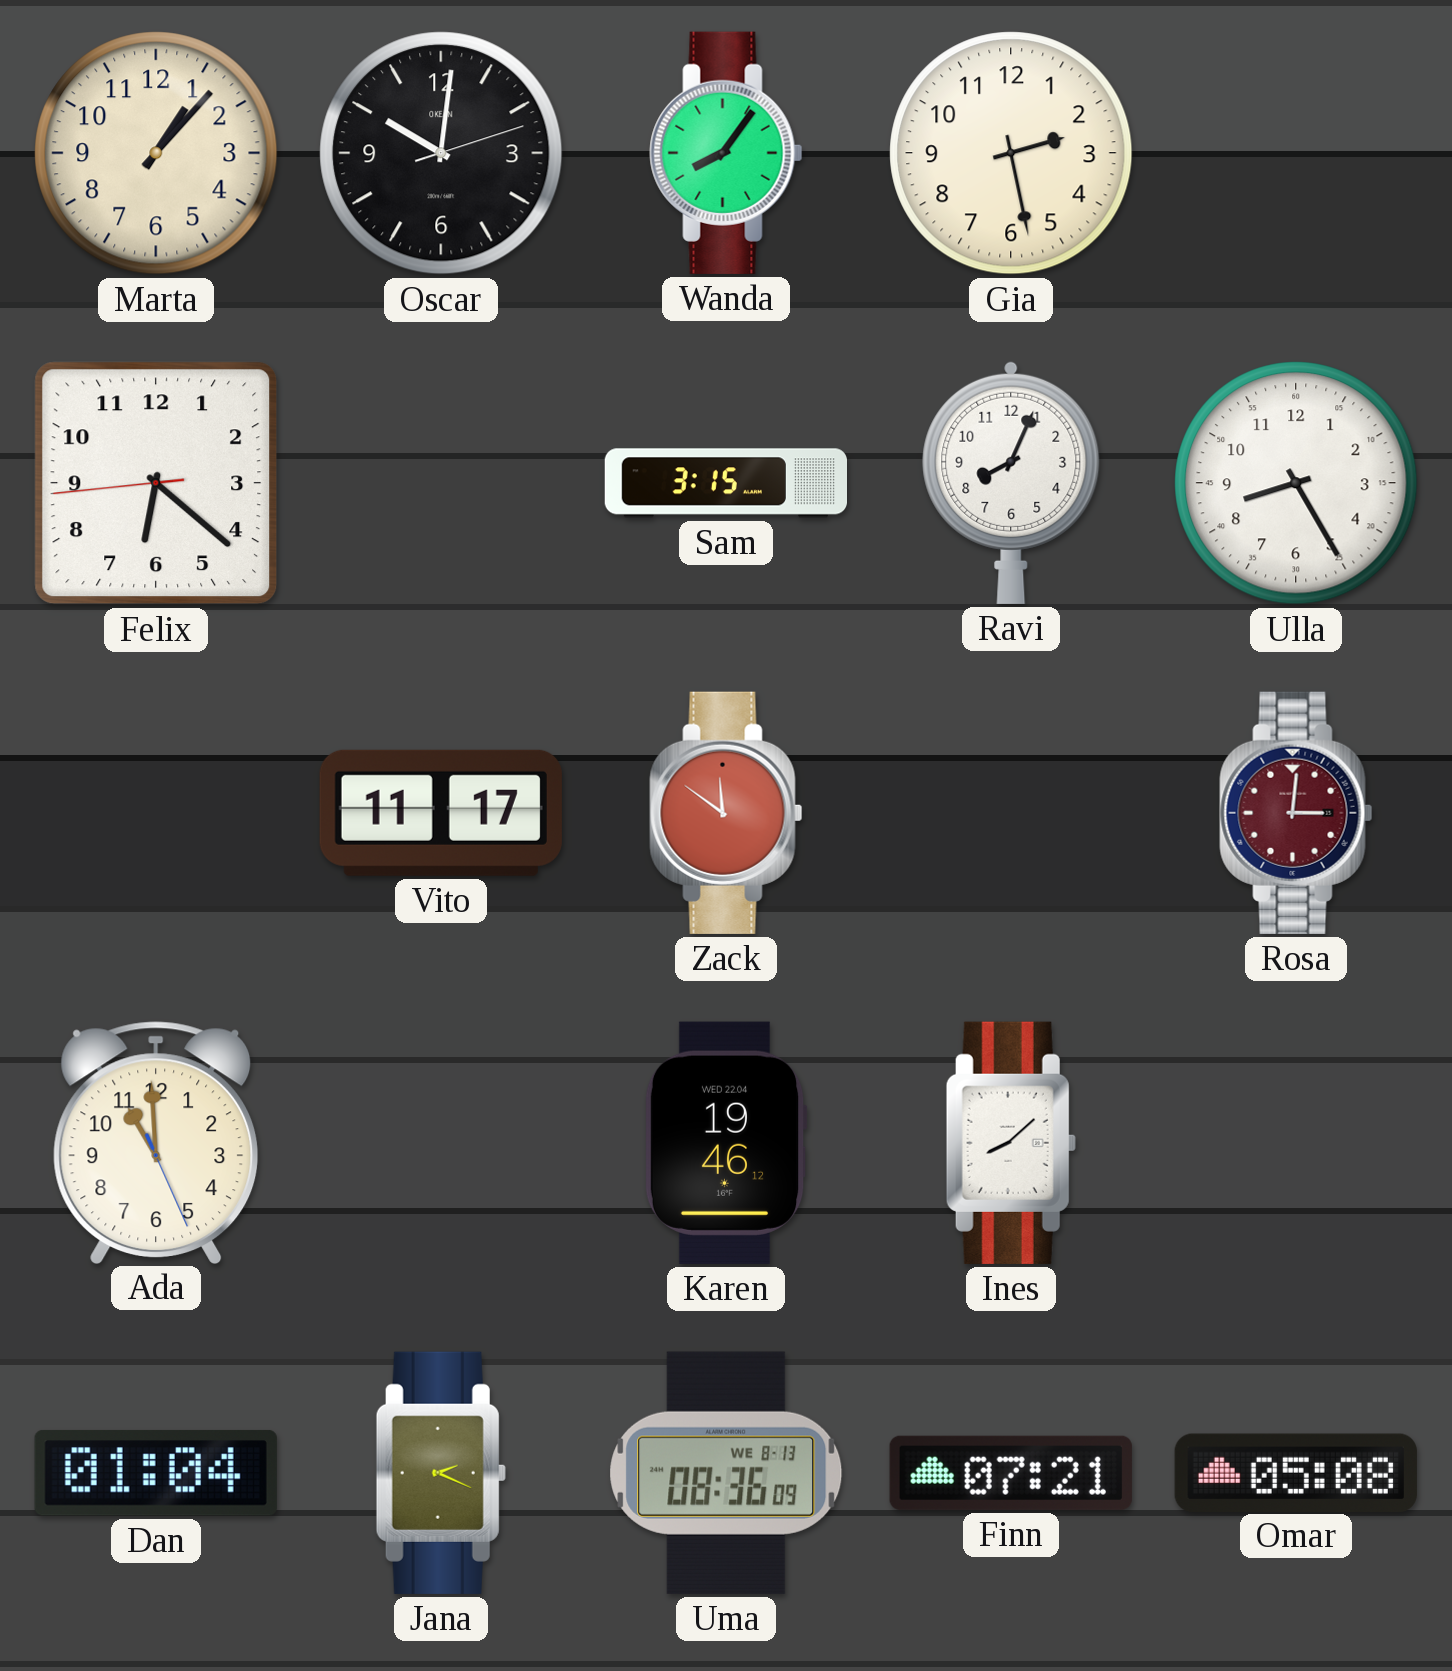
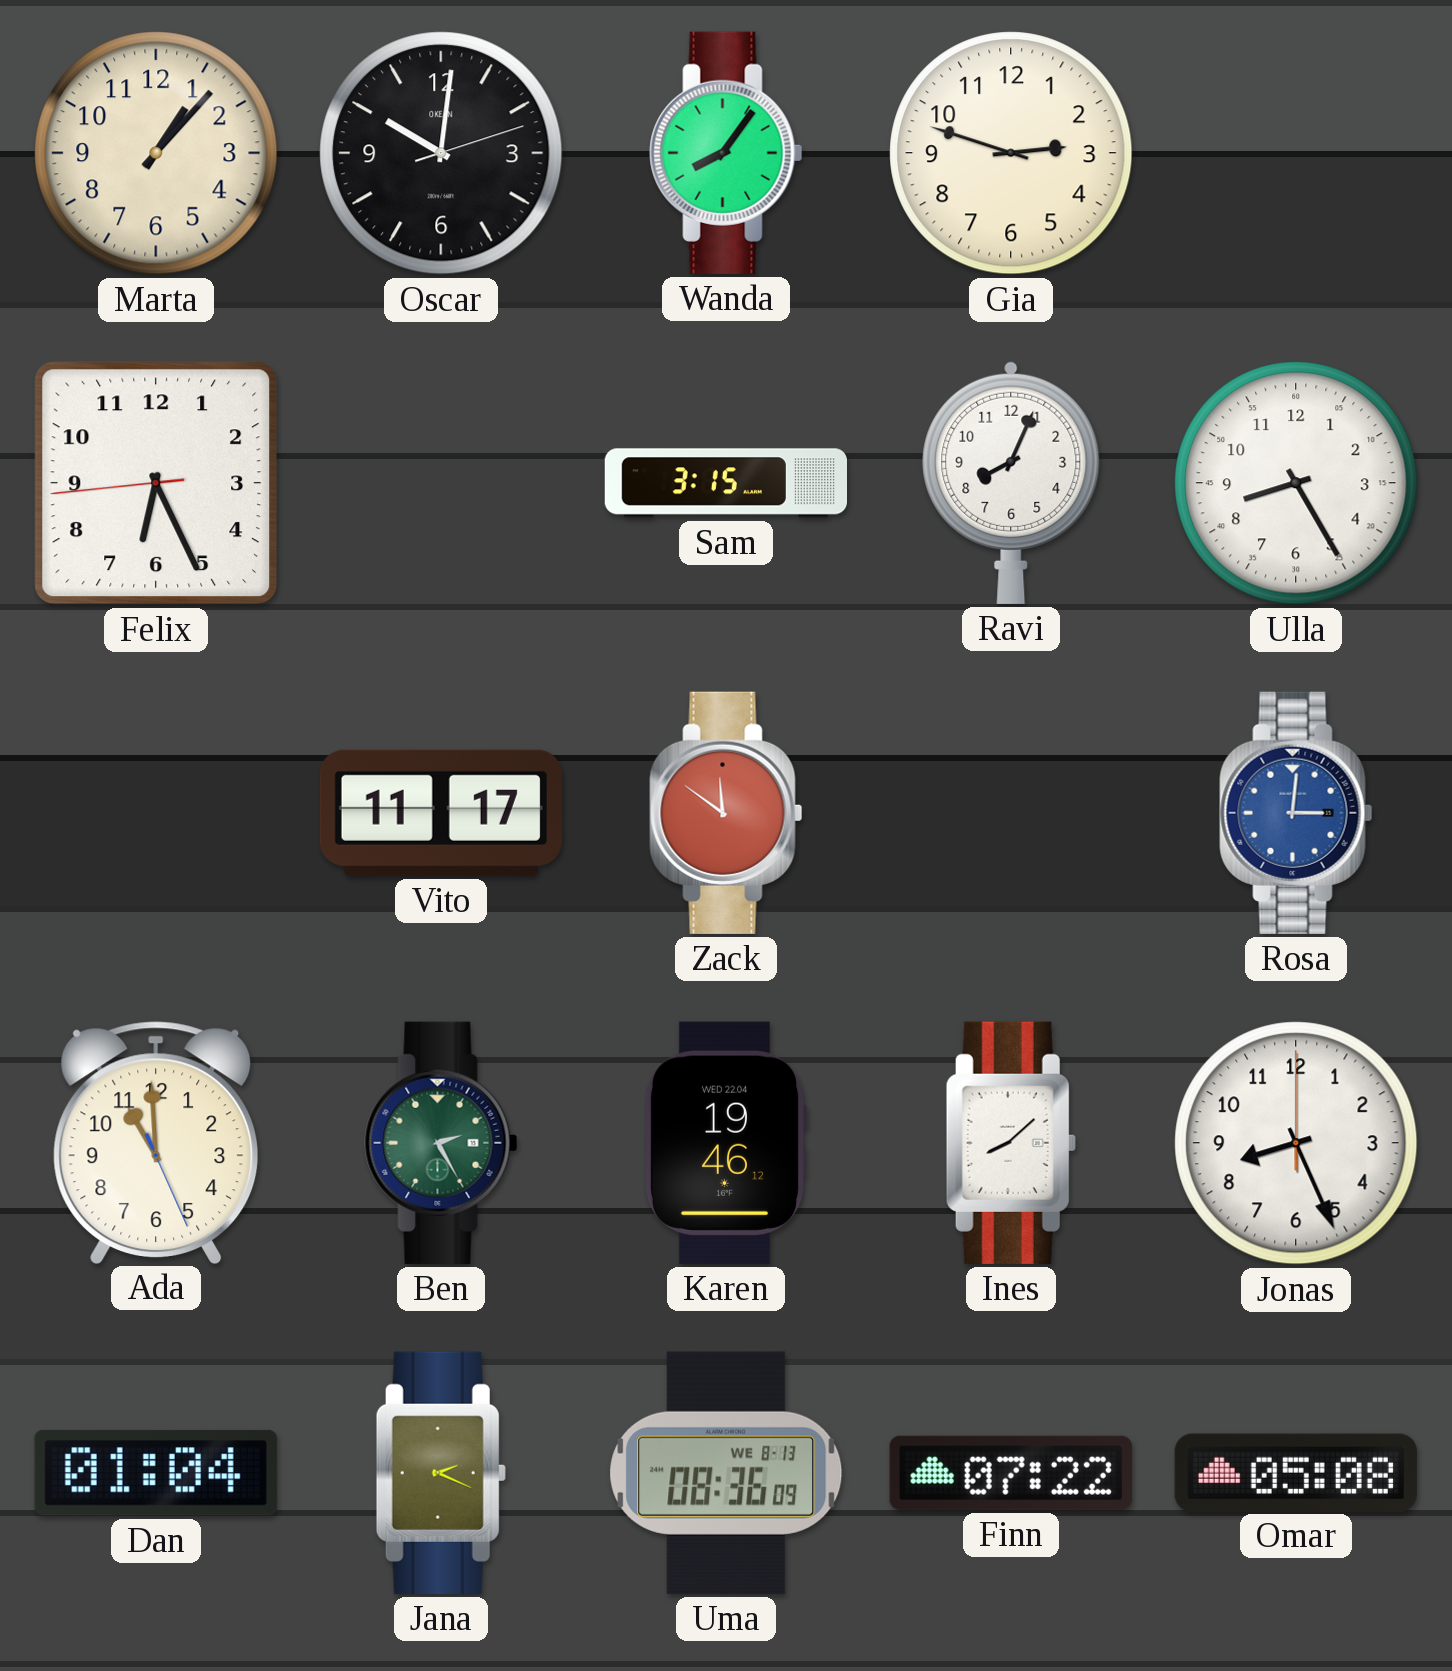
Gia: 2:28 -> 2:48 (1011, 153)
Felix: 6:21 -> 6:25 (156, 483)
Rosa dial: burgundy -> blue (1296, 813)
Ben: none -> 2:25 (441, 1143)
Jonas: none -> 8:26 (1296, 1143)
Finn: 07:21 -> 07:22 (1011, 1473)
